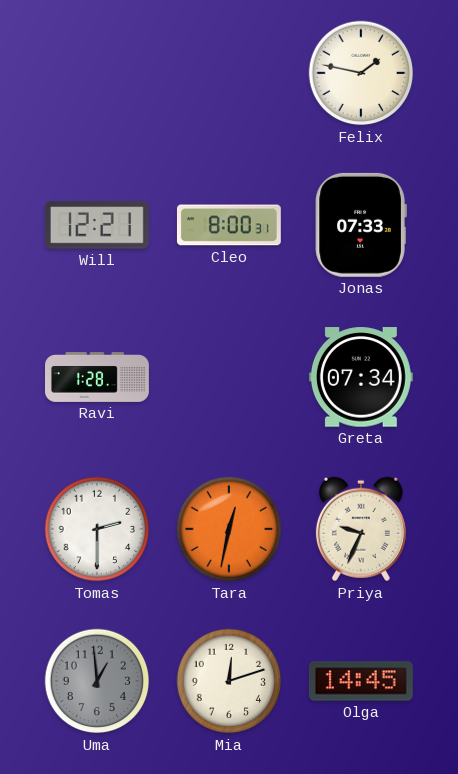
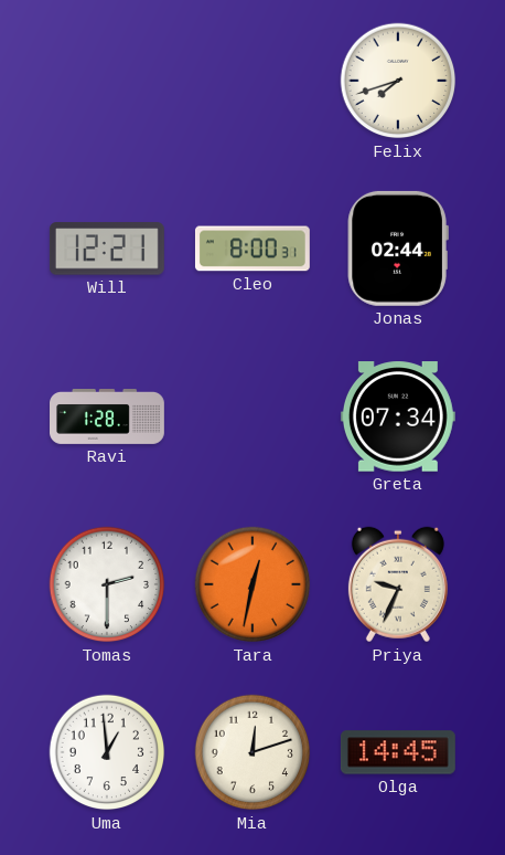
Felix: 1:47 -> 7:42 (398, 81)
Jonas: 07:33 -> 02:44 (398, 249)
Uma dial: grey -> white (107, 752)
